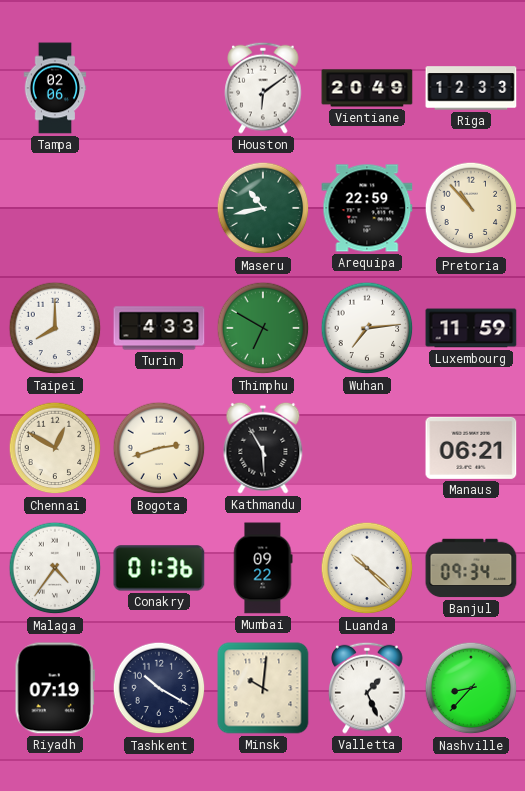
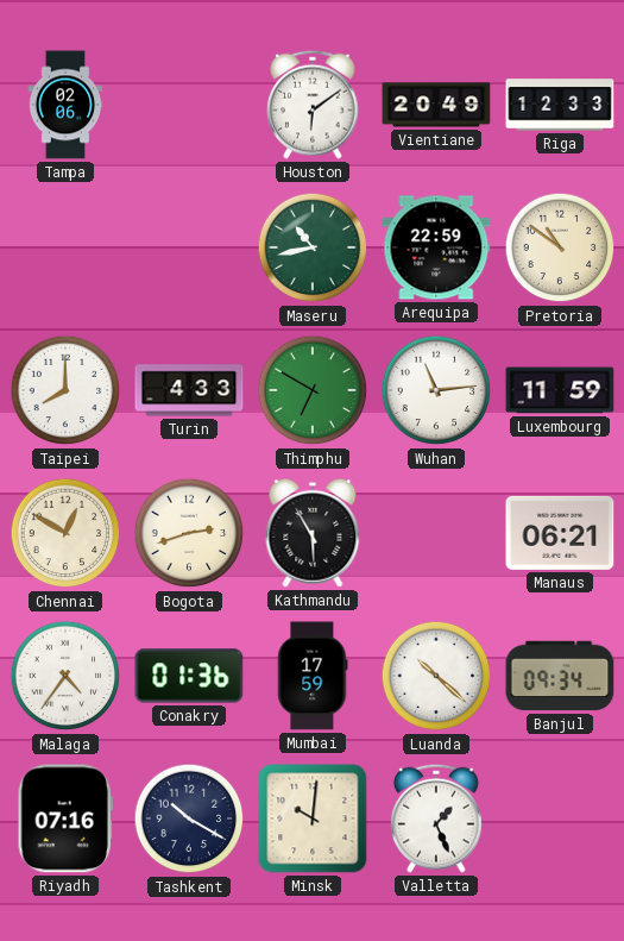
Pretoria: 10:53 -> 10:51 (560, 247)
Wuhan: 7:14 -> 11:14 (436, 390)
Mumbai: 09:22 -> 17:59 (313, 676)
Riyadh: 07:19 -> 07:16 (65, 818)
Nashville: 8:37 -> none (471, 688)
